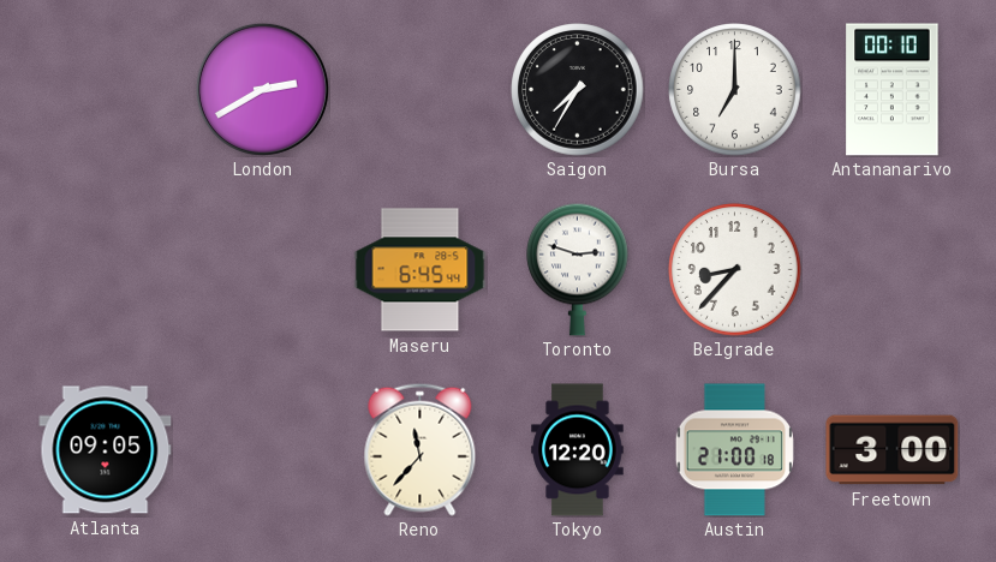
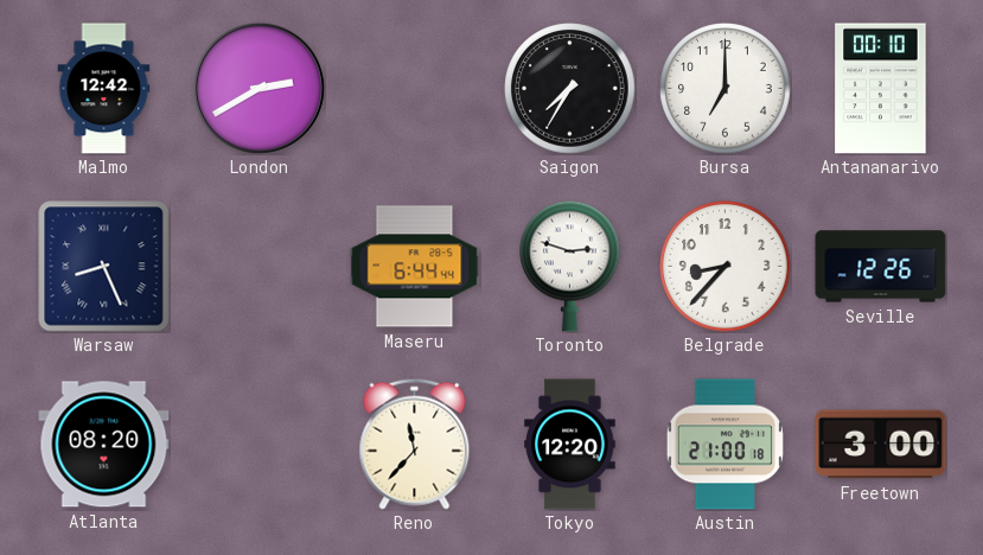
Malmo: none -> 12:42 (104, 89)
Warsaw: none -> 8:26 (104, 267)
Maseru: 6:45 -> 6:44 (415, 267)
Seville: none -> 12:26 (881, 267)
Atlanta: 09:05 -> 08:20 (104, 445)
